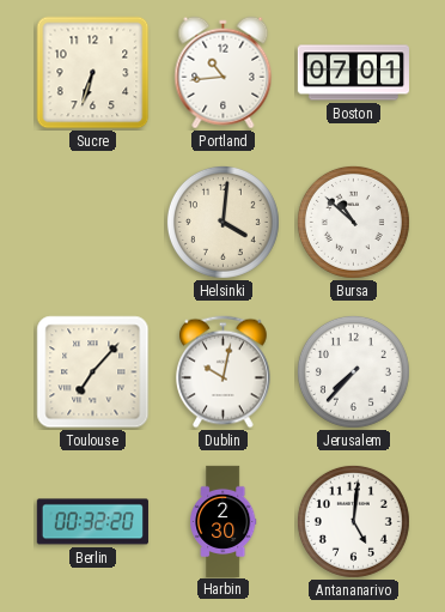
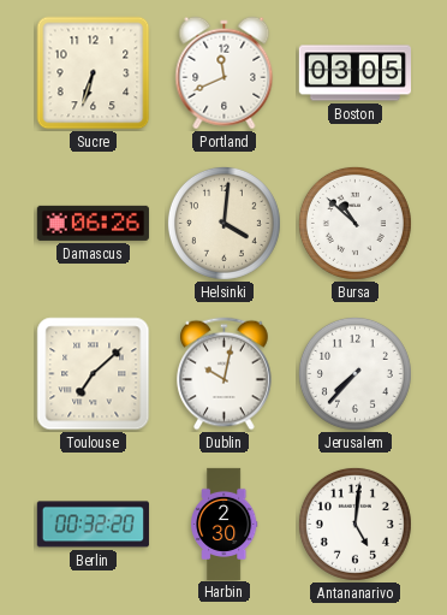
Portland: 10:44 -> 11:41 (225, 73)
Boston: 07:01 -> 03:05 (354, 73)
Damascus: none -> 06:26 (93, 223)
Toulouse: 7:07 -> 7:08 (94, 374)
